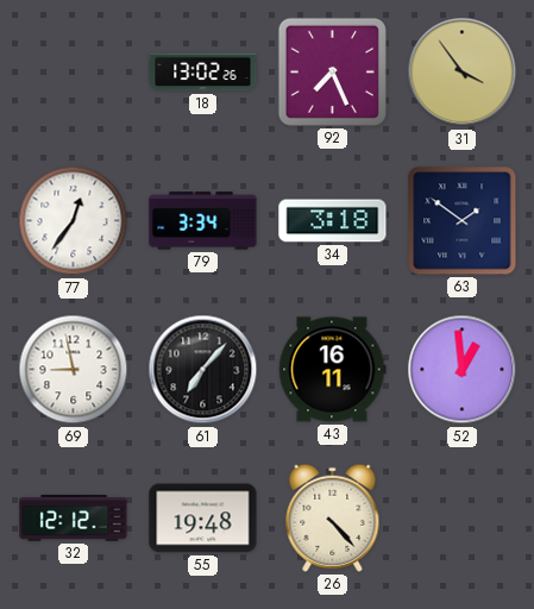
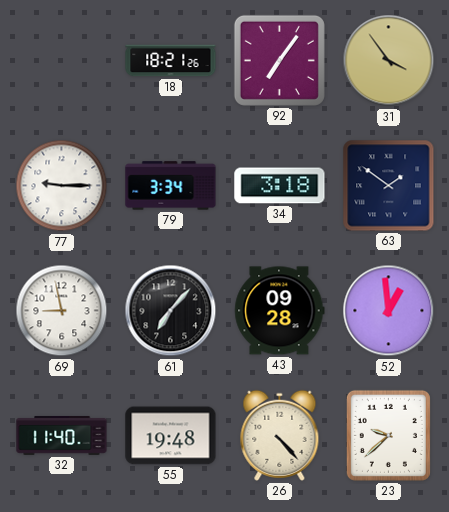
18: 13:02 -> 18:21 (171, 61)
92: 7:26 -> 7:06 (279, 60)
77: 12:36 -> 9:15 (62, 186)
43: 16:11 -> 09:28 (280, 311)
32: 12:12 -> 11:40 (62, 435)
23: none -> 9:38 (388, 435)
